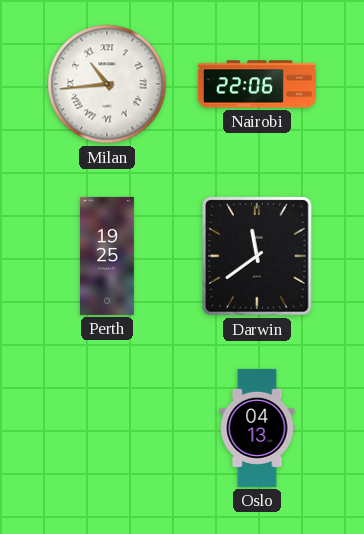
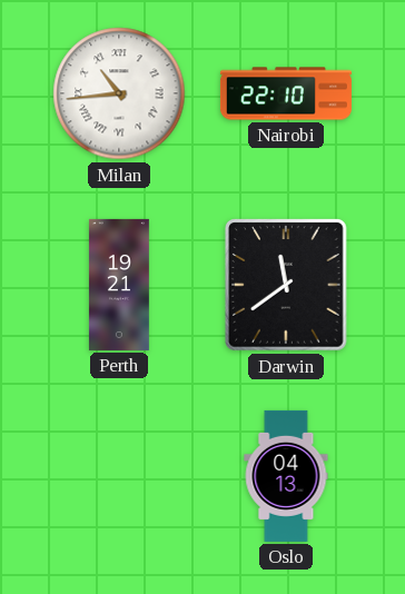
Nairobi: 22:06 -> 22:10 (286, 93)
Perth: 19:25 -> 19:21 (119, 285)
